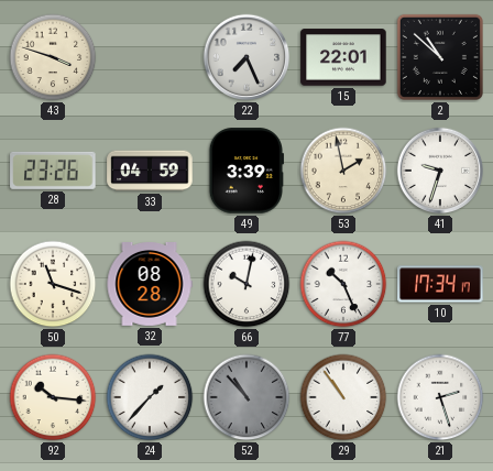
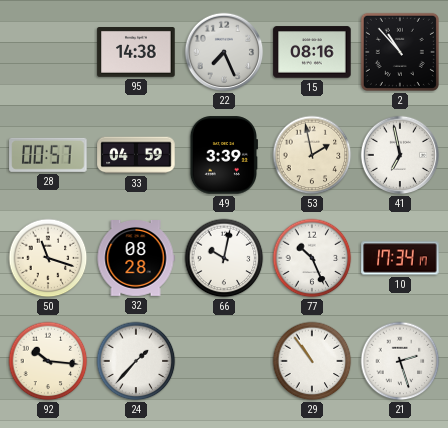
43: 3:48 -> none (53, 57)
95: none -> 14:38 (136, 52)
15: 22:01 -> 08:16 (312, 52)
2: 10:52 -> 10:53 (400, 52)
28: 23:26 -> 00:57 (48, 155)
41: 9:33 -> 6:58 (400, 155)
52: 10:53 -> none (246, 397)
